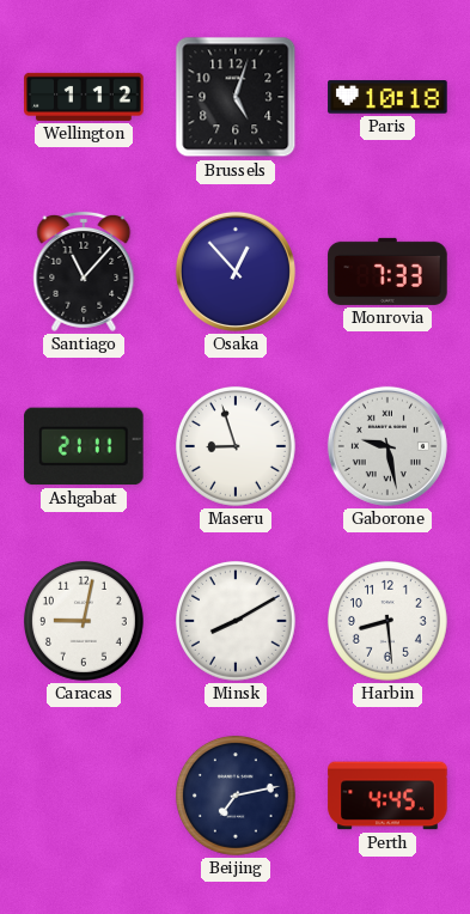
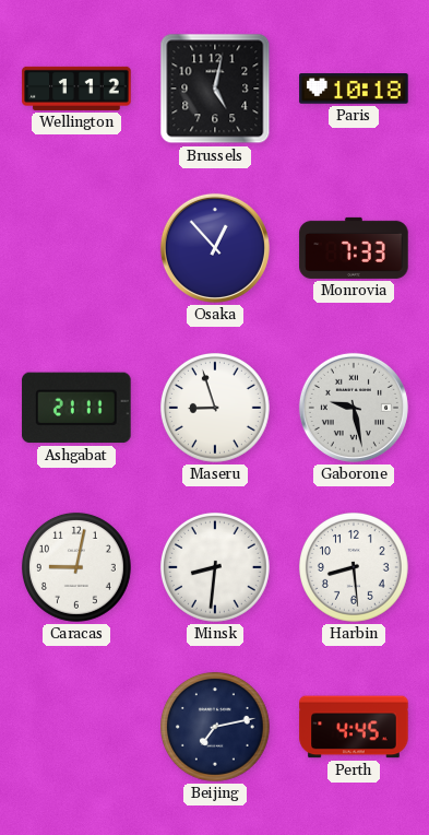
Brussels: 5:03 -> 5:02 (215, 89)
Santiago: 11:07 -> none (84, 272)
Minsk: 8:10 -> 8:31 (215, 567)
